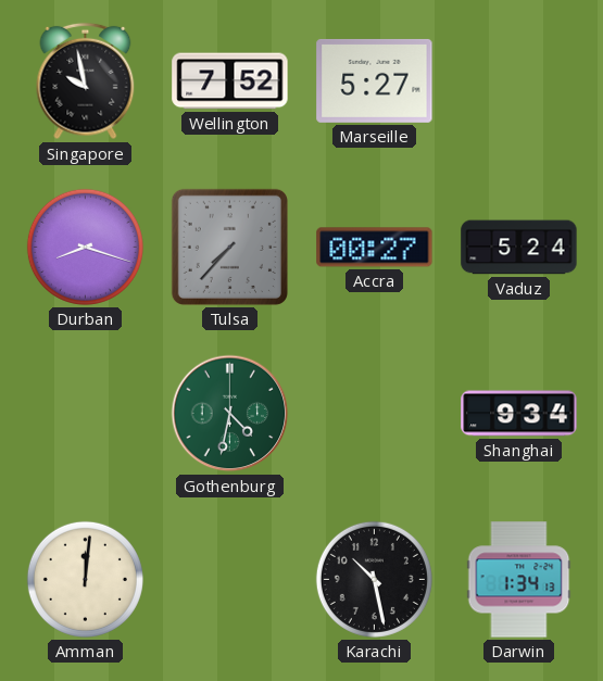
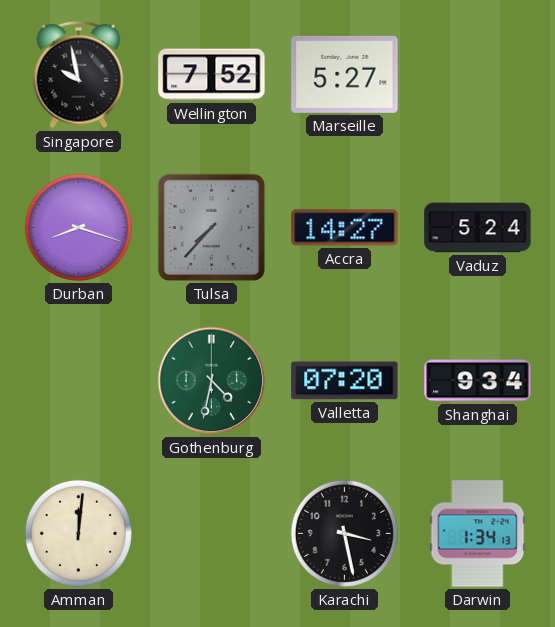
Accra: 00:27 -> 14:27 (345, 228)
Valletta: none -> 07:20 (345, 381)
Karachi: 10:28 -> 3:28 (344, 533)
